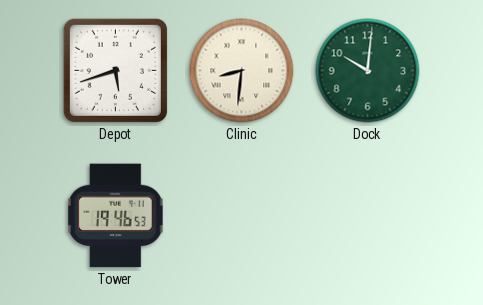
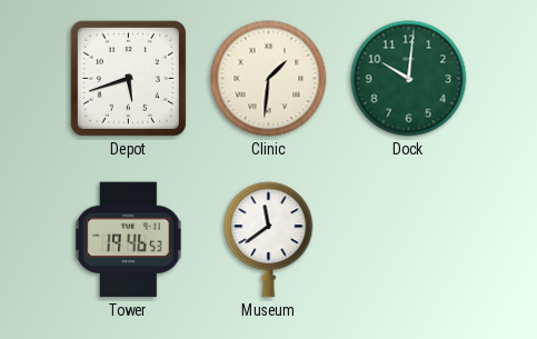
Clinic: 8:31 -> 1:31 (269, 79)
Museum: none -> 11:39 (269, 240)
